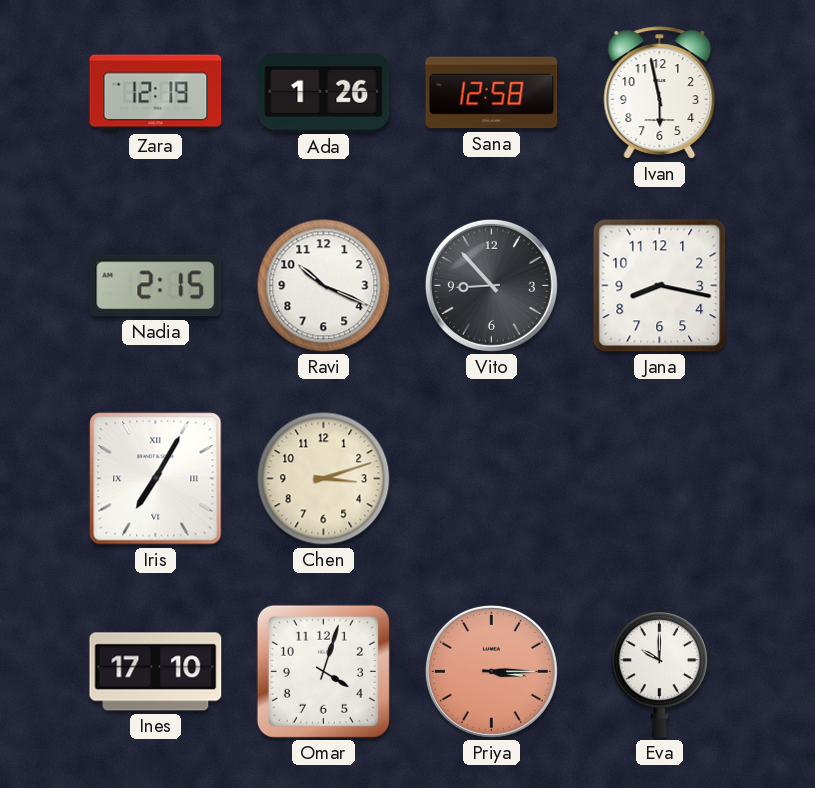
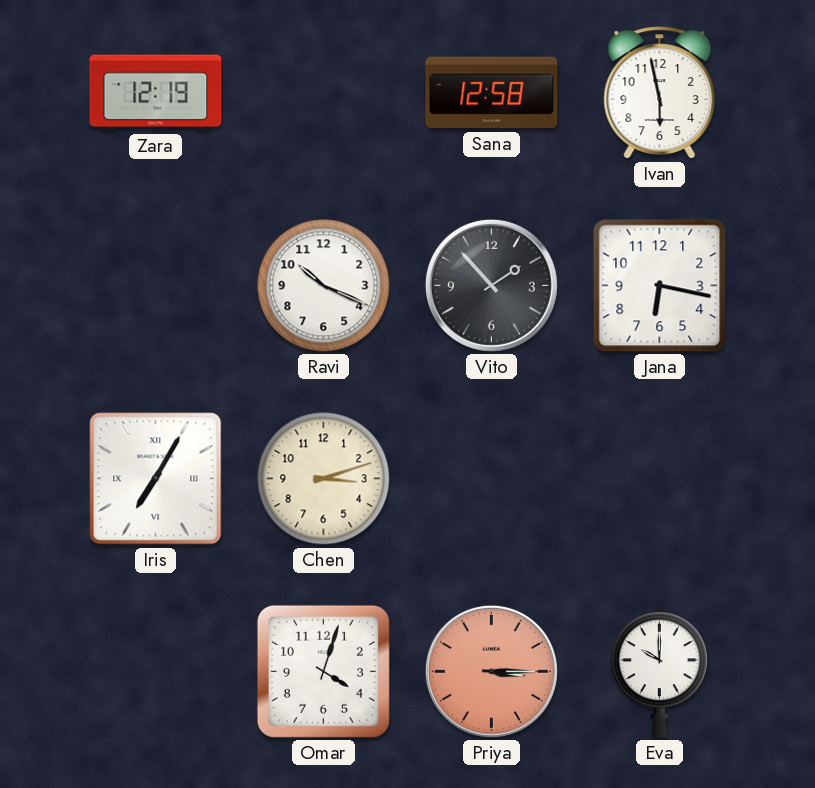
Ada: 1:26 -> none (324, 92)
Nadia: 2:15 -> none (156, 286)
Vito: 8:53 -> 1:53 (491, 285)
Jana: 8:17 -> 6:17 (660, 286)
Ines: 17:10 -> none (156, 672)
